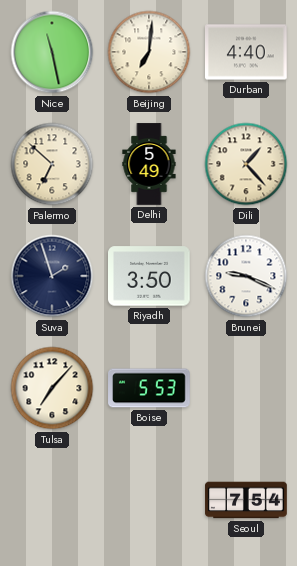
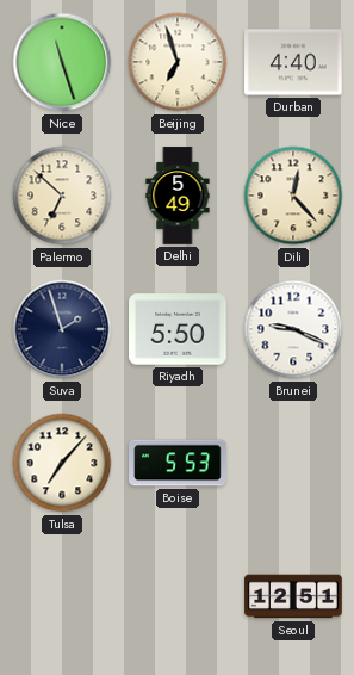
Nice: 11:28 -> 11:27 (62, 62)
Beijing: 7:01 -> 6:57 (178, 62)
Dili: 1:23 -> 12:23 (293, 196)
Riyadh: 3:50 -> 5:50 (179, 329)
Seoul: 7:54 -> 12:51 (293, 596)
